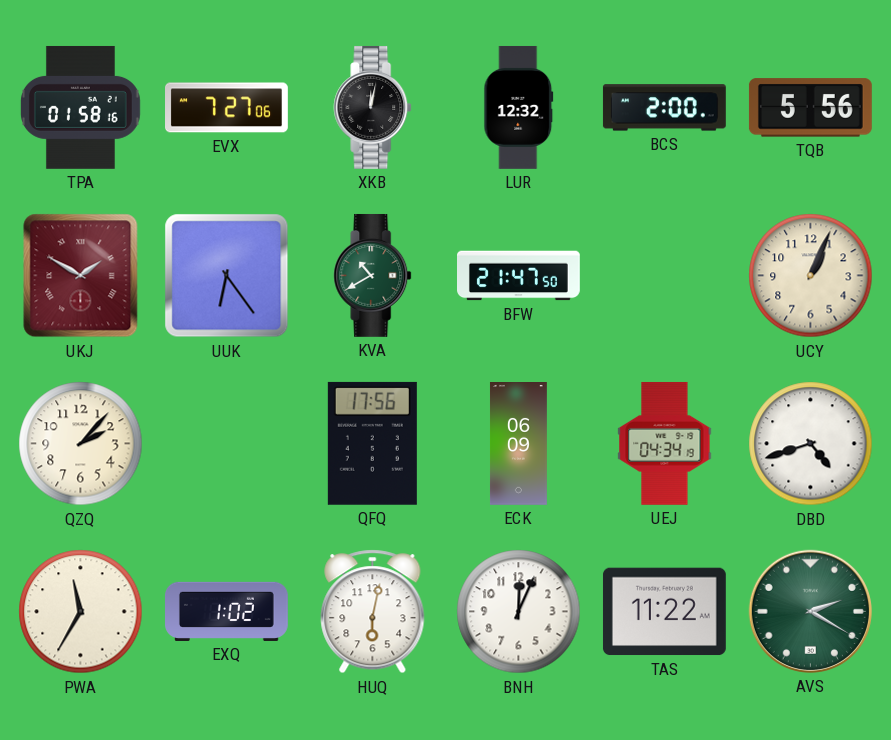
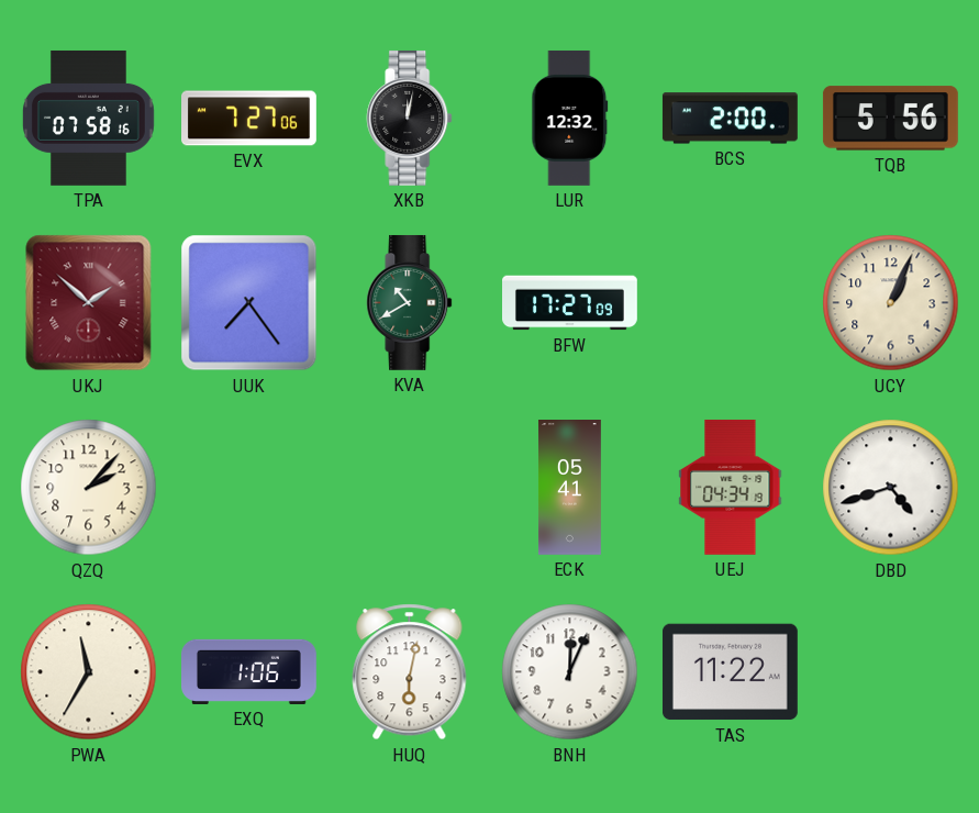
TPA: 01:58 -> 07:58 (88, 118)
UKJ: 1:50 -> 1:52 (89, 303)
UUK: 6:24 -> 7:24 (249, 303)
BFW: 21:47 -> 17:27 (570, 303)
QFQ: 17:56 -> none (372, 443)
ECK: 06:09 -> 05:41 (569, 488)
EXQ: 1:02 -> 1:06 (249, 671)
AVS: 2:20 -> none (810, 611)
